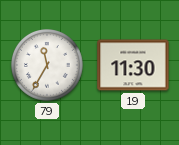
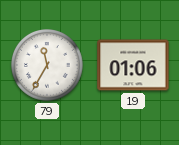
19: 11:30 -> 01:06 (133, 65)
